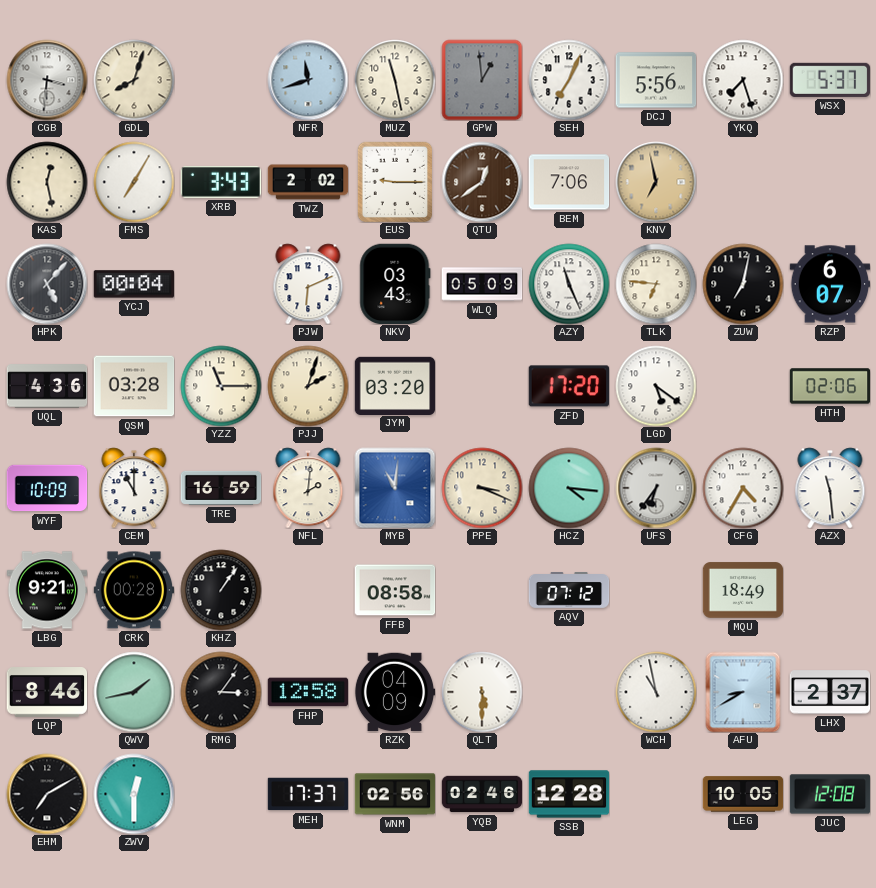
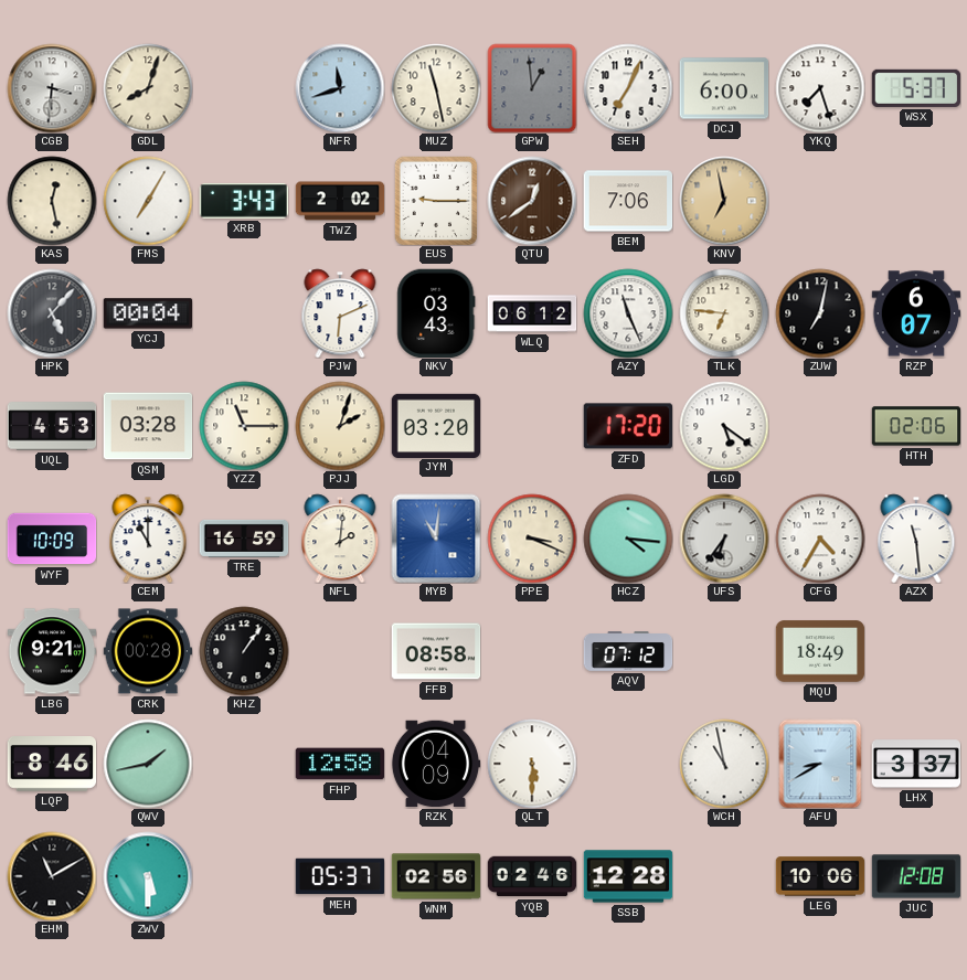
DCJ: 5:56 -> 6:00 (724, 88)
WLQ: 05:09 -> 06:12 (532, 313)
UQL: 4:36 -> 4:53 (52, 426)
RMG: 3:06 -> none (221, 692)
LHX: 2:37 -> 3:37 (916, 764)
EHM: 7:10 -> 11:10 (52, 876)
ZWV: 12:30 -> 5:30 (148, 876)
MEH: 17:37 -> 05:37 (340, 876)
LEG: 10:05 -> 10:06 (820, 876)
